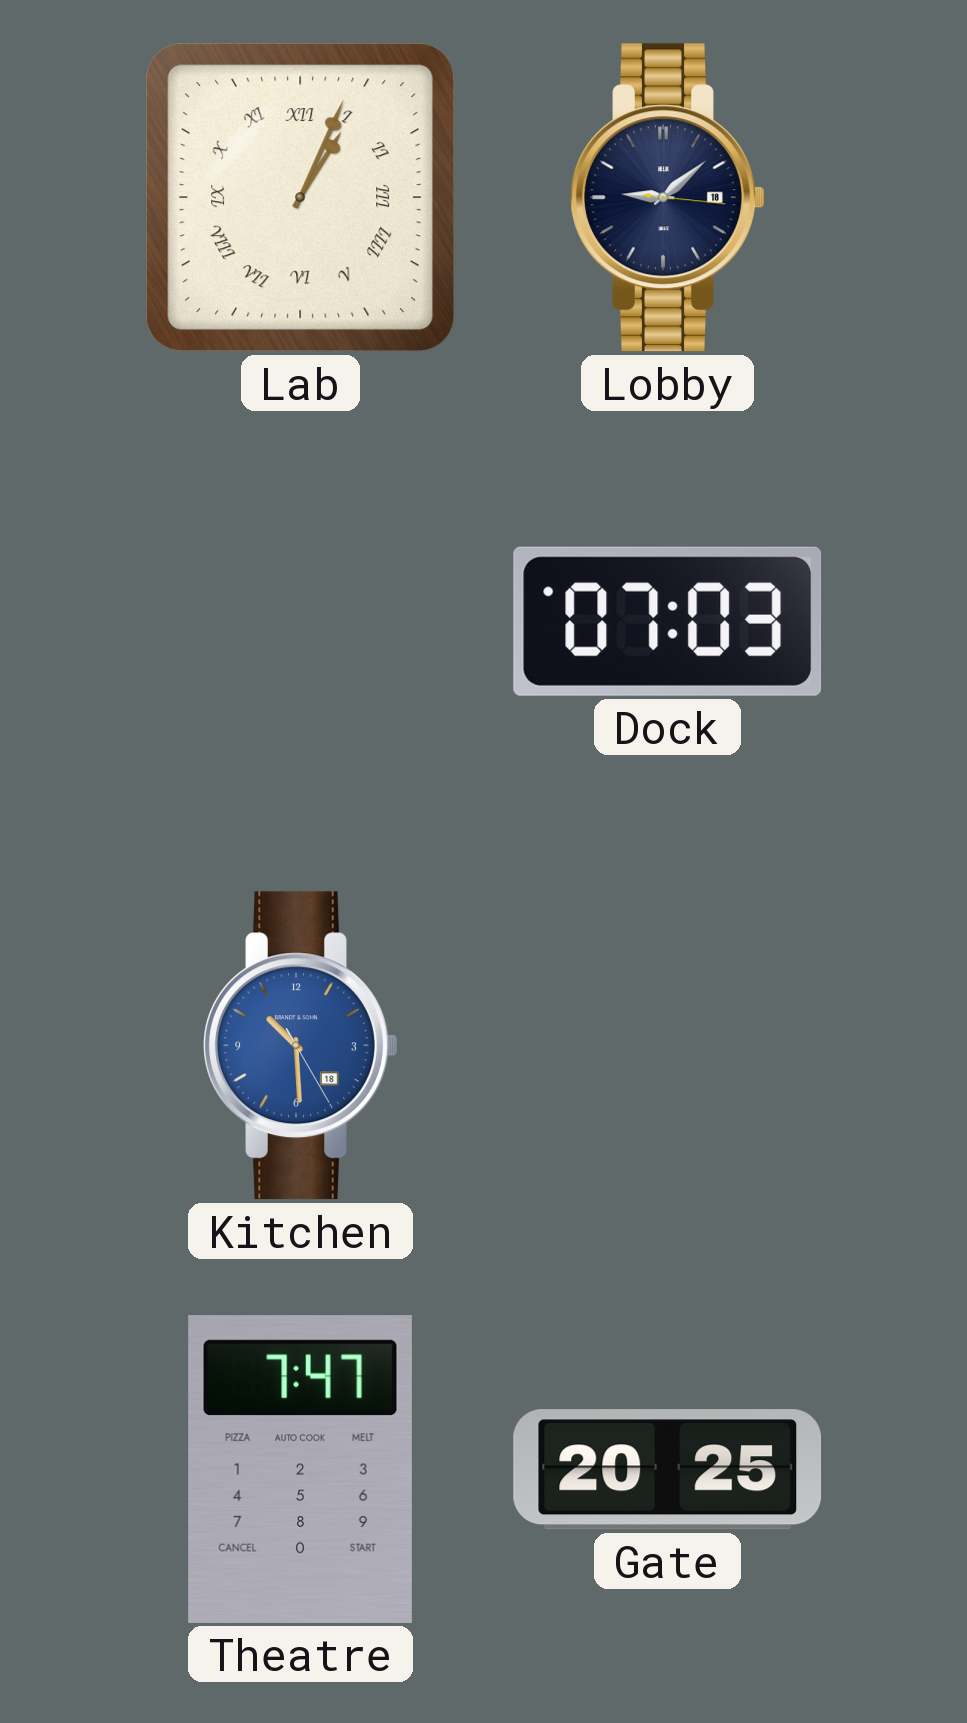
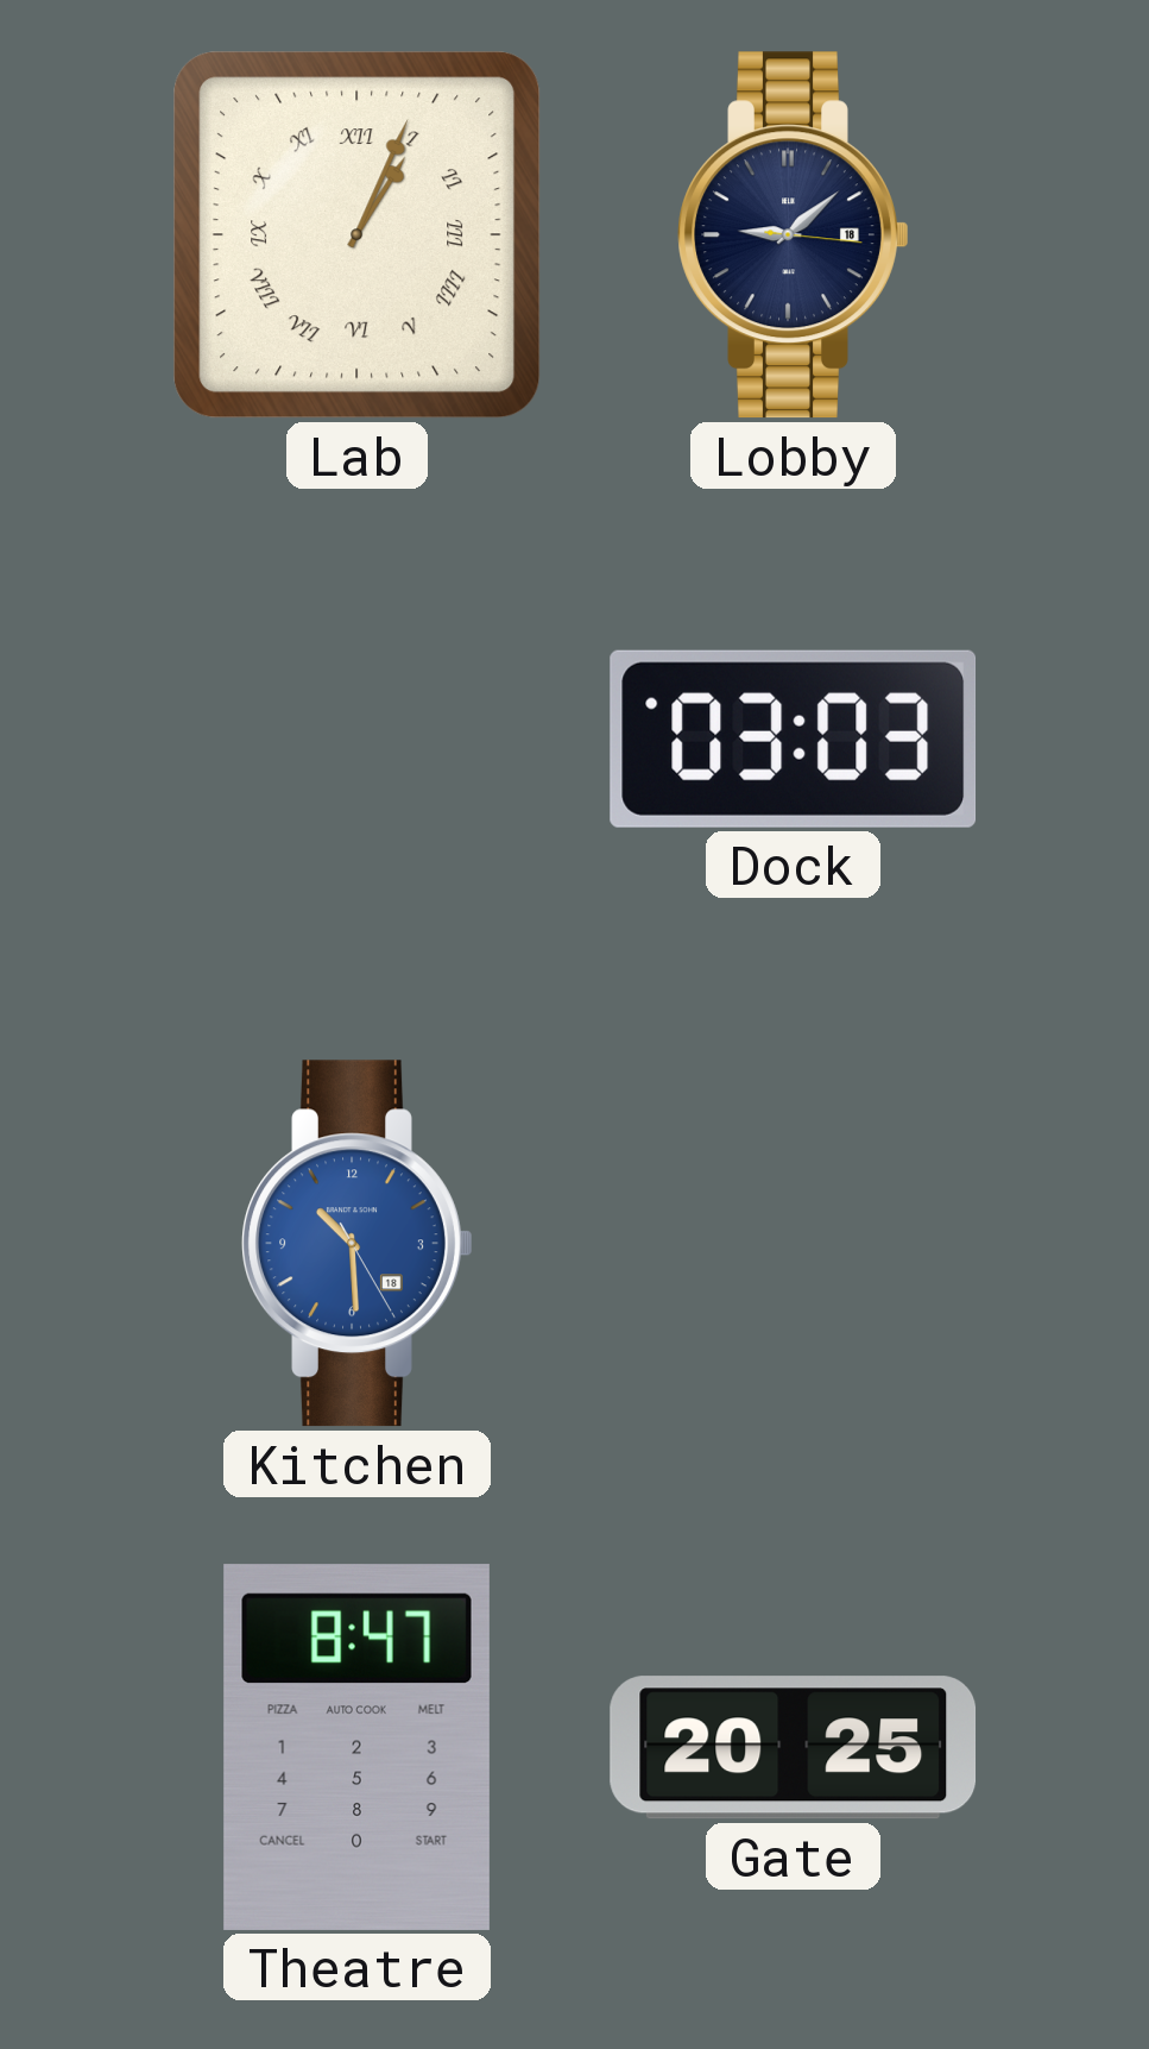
Dock: 07:03 -> 03:03 (794, 738)
Theatre: 7:47 -> 8:47 (356, 1747)
